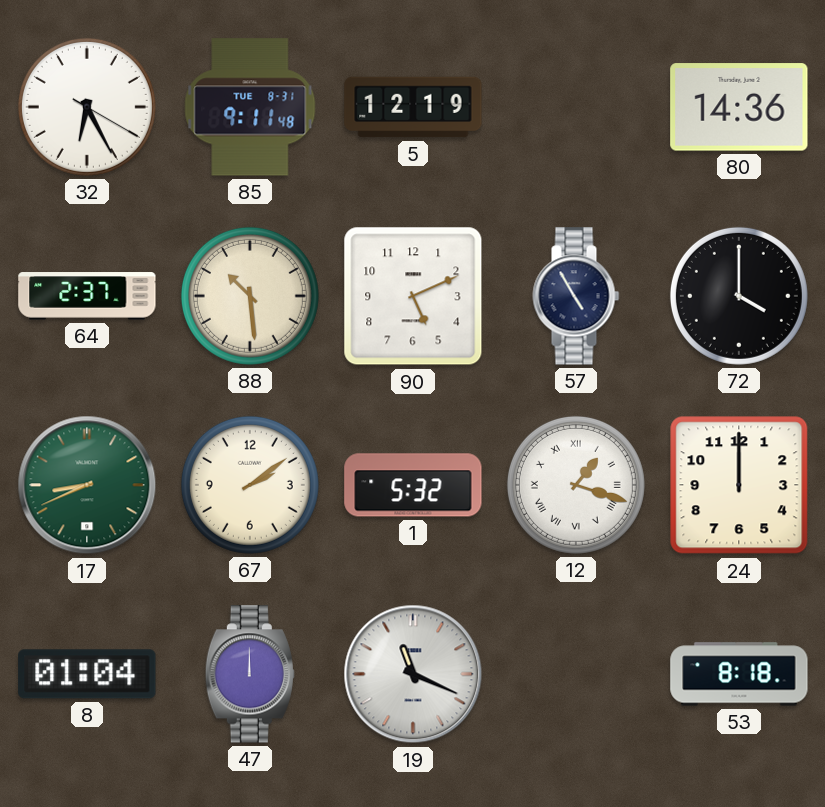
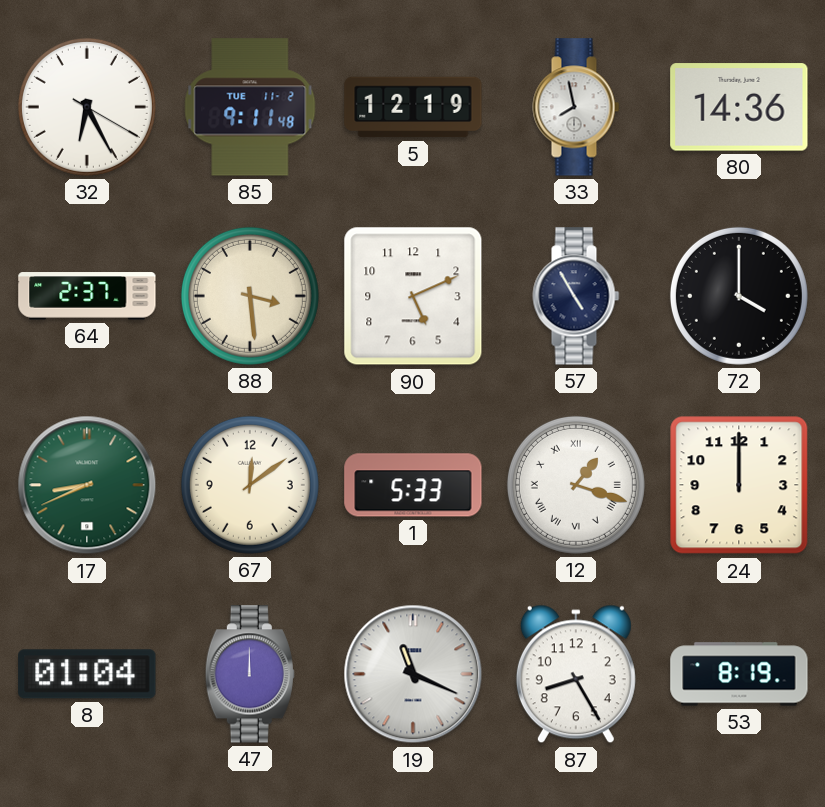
85 date: TUE 8-31 -> TUE 11-2 (250, 107)
33: none -> 7:58 (576, 107)
88: 10:29 -> 3:29 (250, 296)
67: 2:09 -> 12:09 (250, 485)
1: 5:32 -> 5:33 (413, 485)
87: none -> 8:25 (576, 674)
53: 8:18 -> 8:19 (739, 674)
